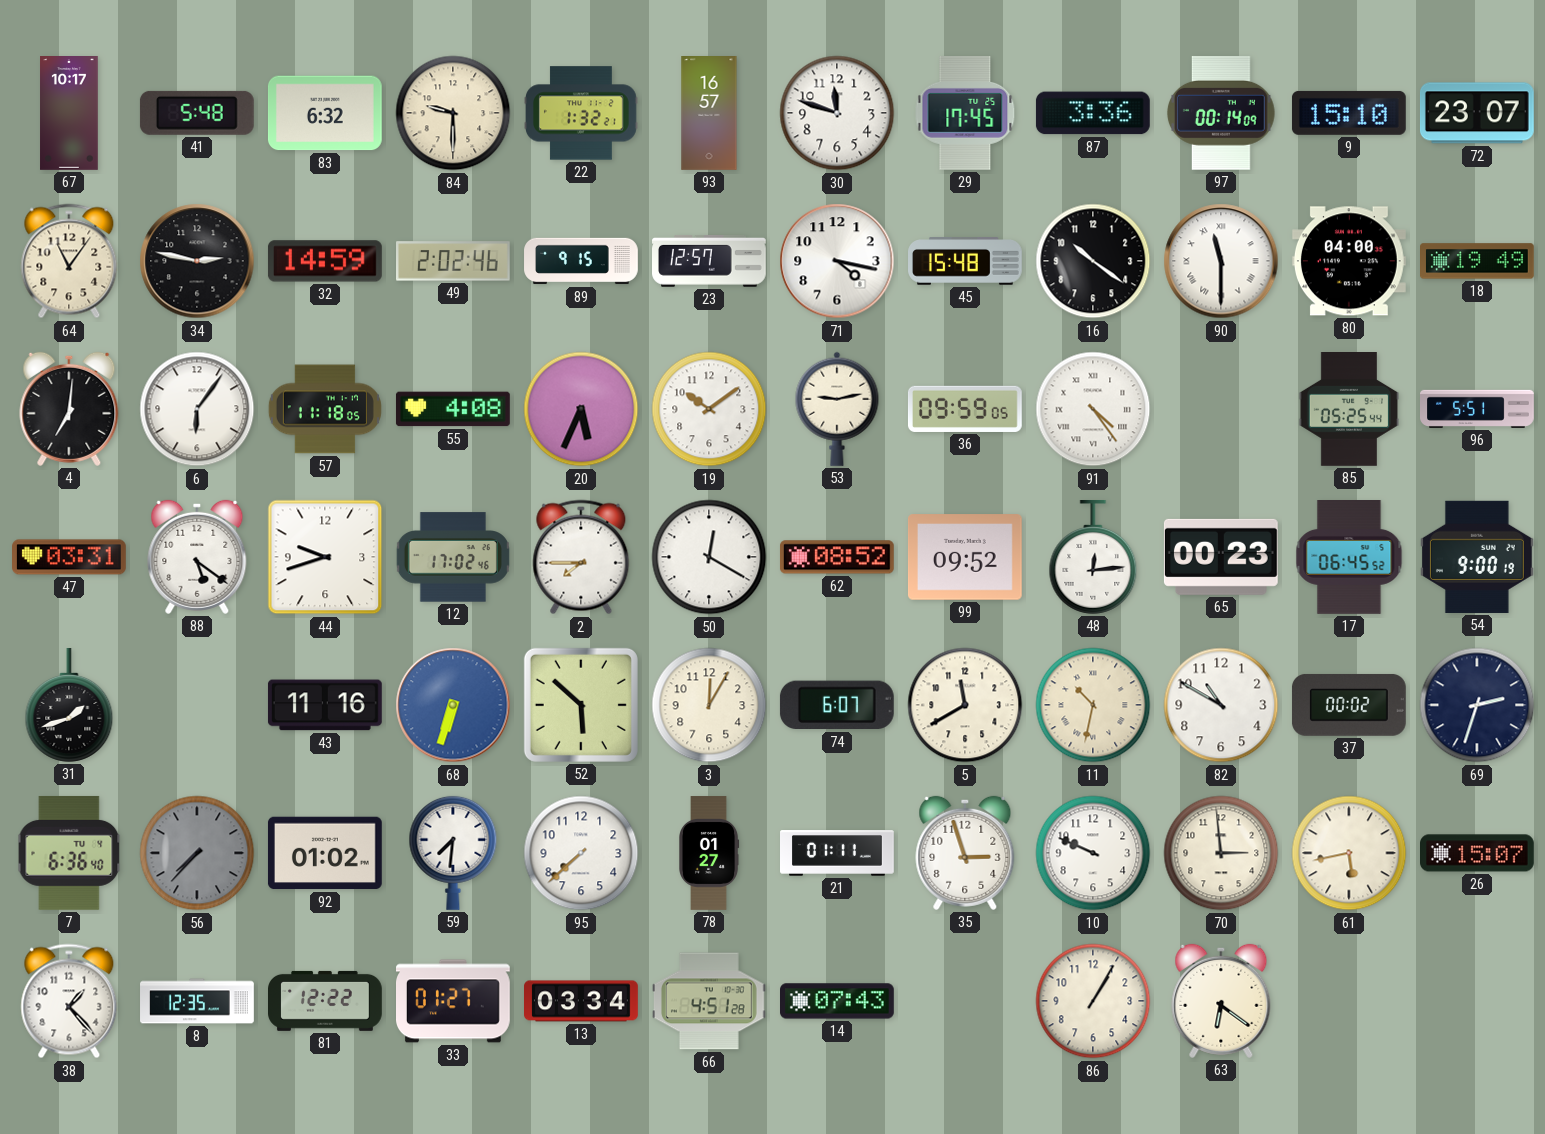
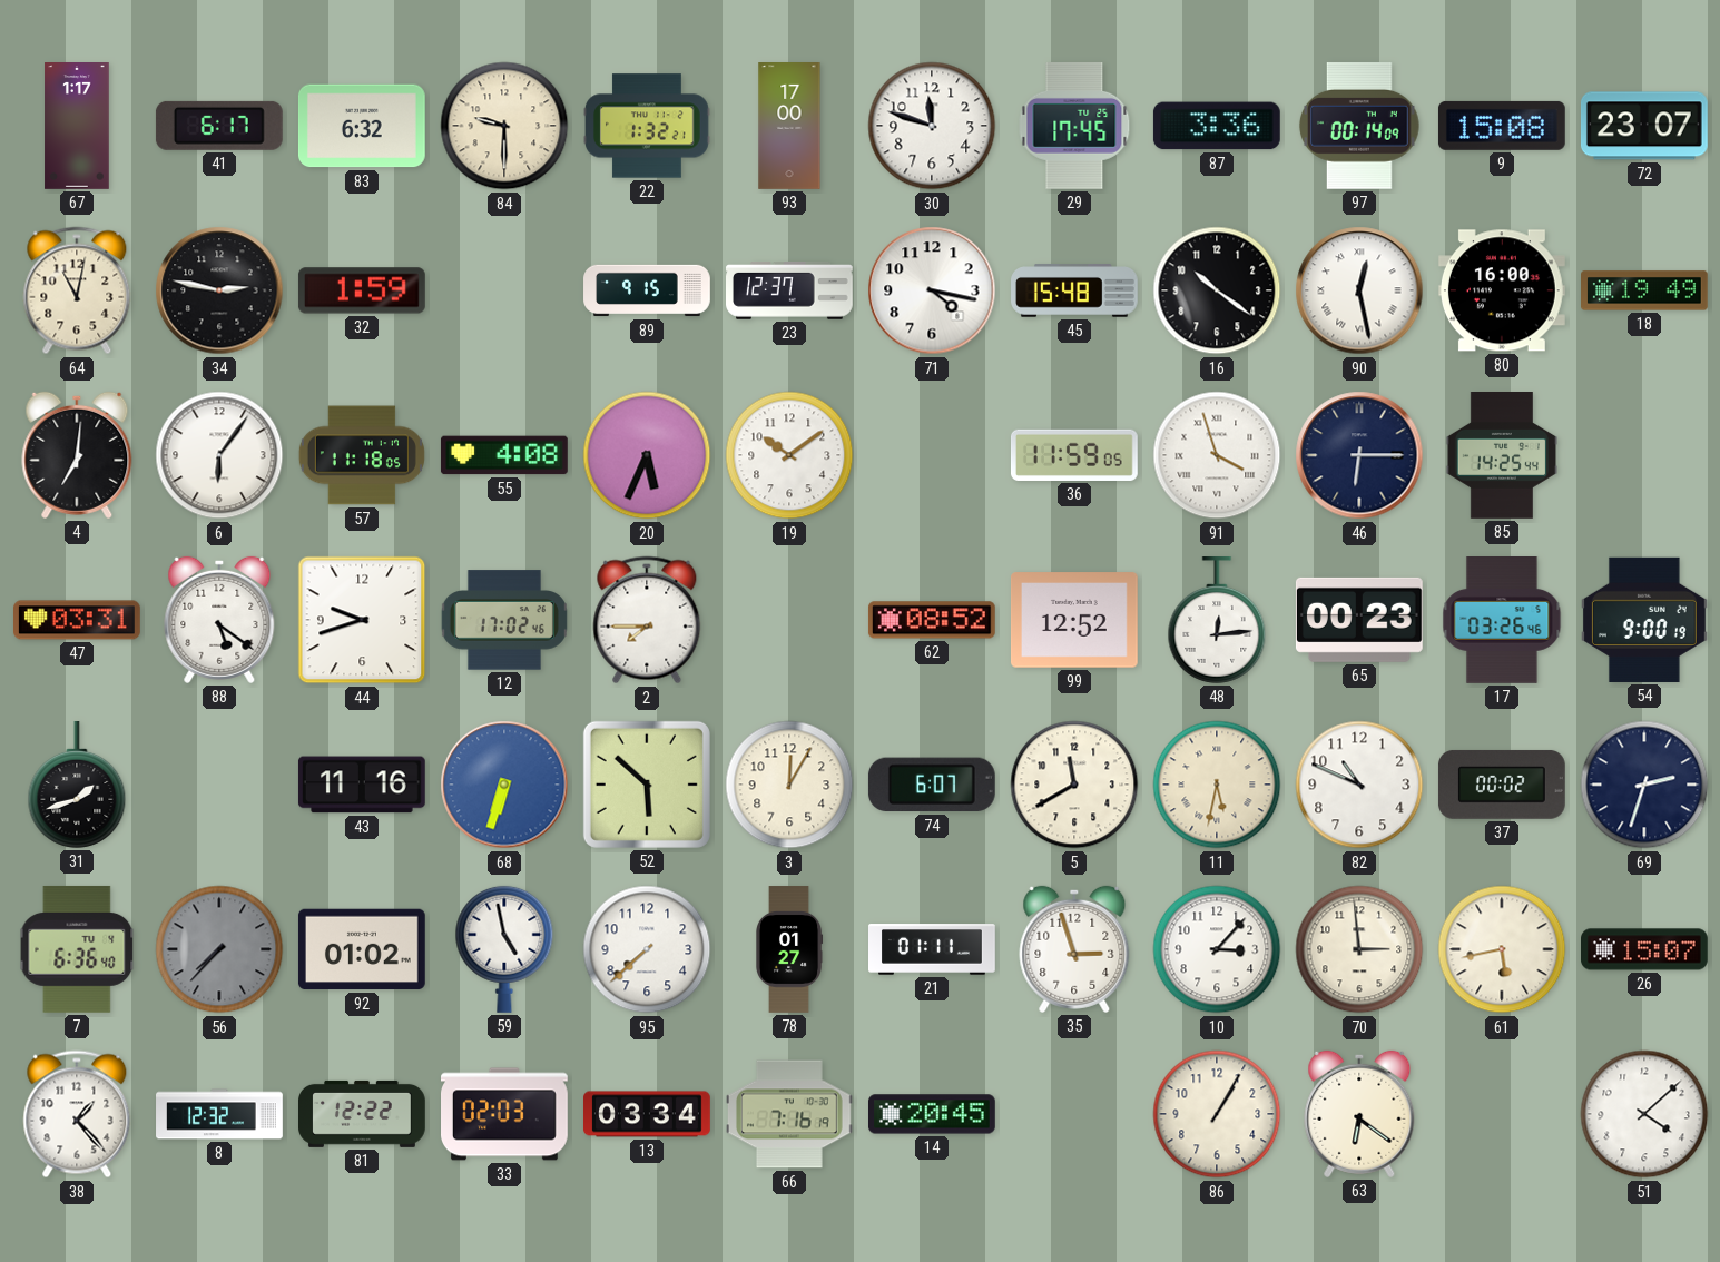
67: 10:17 -> 1:17 (77, 127)
41: 5:48 -> 6:17 (219, 126)
93: 16:57 -> 17:00 (789, 127)
9: 15:10 -> 15:08 (1502, 126)
64: 11:06 -> 11:02 (77, 290)
32: 14:59 -> 1:59 (362, 290)
49: 2:02 -> none (454, 261)
23: 12:57 -> 12:37 (790, 292)
90: 11:30 -> 12:28 (1359, 290)
80: 04:00 -> 16:00 (1502, 290)
53: 9:13 -> none (837, 409)
36: 09:59 -> 11:59 (1074, 455)
91: 4:24 -> 3:57 (1217, 455)
46: none -> 6:15 (1359, 455)
85: 05:25 -> 14:25 (1501, 456)
96: 5:51 -> none (1478, 409)
50: 12:20 -> none (709, 557)
99: 09:52 -> 12:52 (1074, 620)
17: 06:45 -> 03:26 (1502, 621)
11: 10:32 -> 5:32 (1217, 785)
82: 10:50 -> 10:49 (1359, 785)
59: 7:31 -> 4:58 (504, 949)
10: 9:49 -> 3:07 (1217, 949)
8: 12:35 -> 12:32 (219, 1114)
33: 01:27 -> 02:03 (505, 1114)
66: 4:51 -> 7:16 (790, 1114)
14: 07:43 -> 20:45 (933, 1114)
51: none -> 4:08 (1644, 1114)
